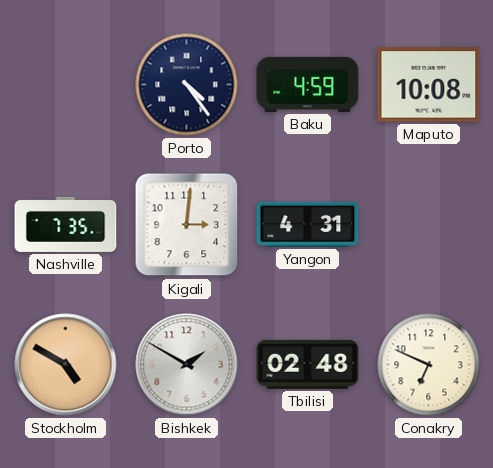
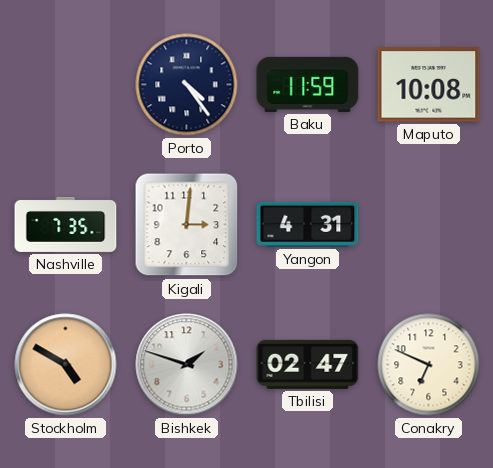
Baku: 4:59 -> 11:59 (308, 84)
Bishkek: 1:50 -> 1:48 (187, 365)
Tbilisi: 02:48 -> 02:47 (308, 364)
